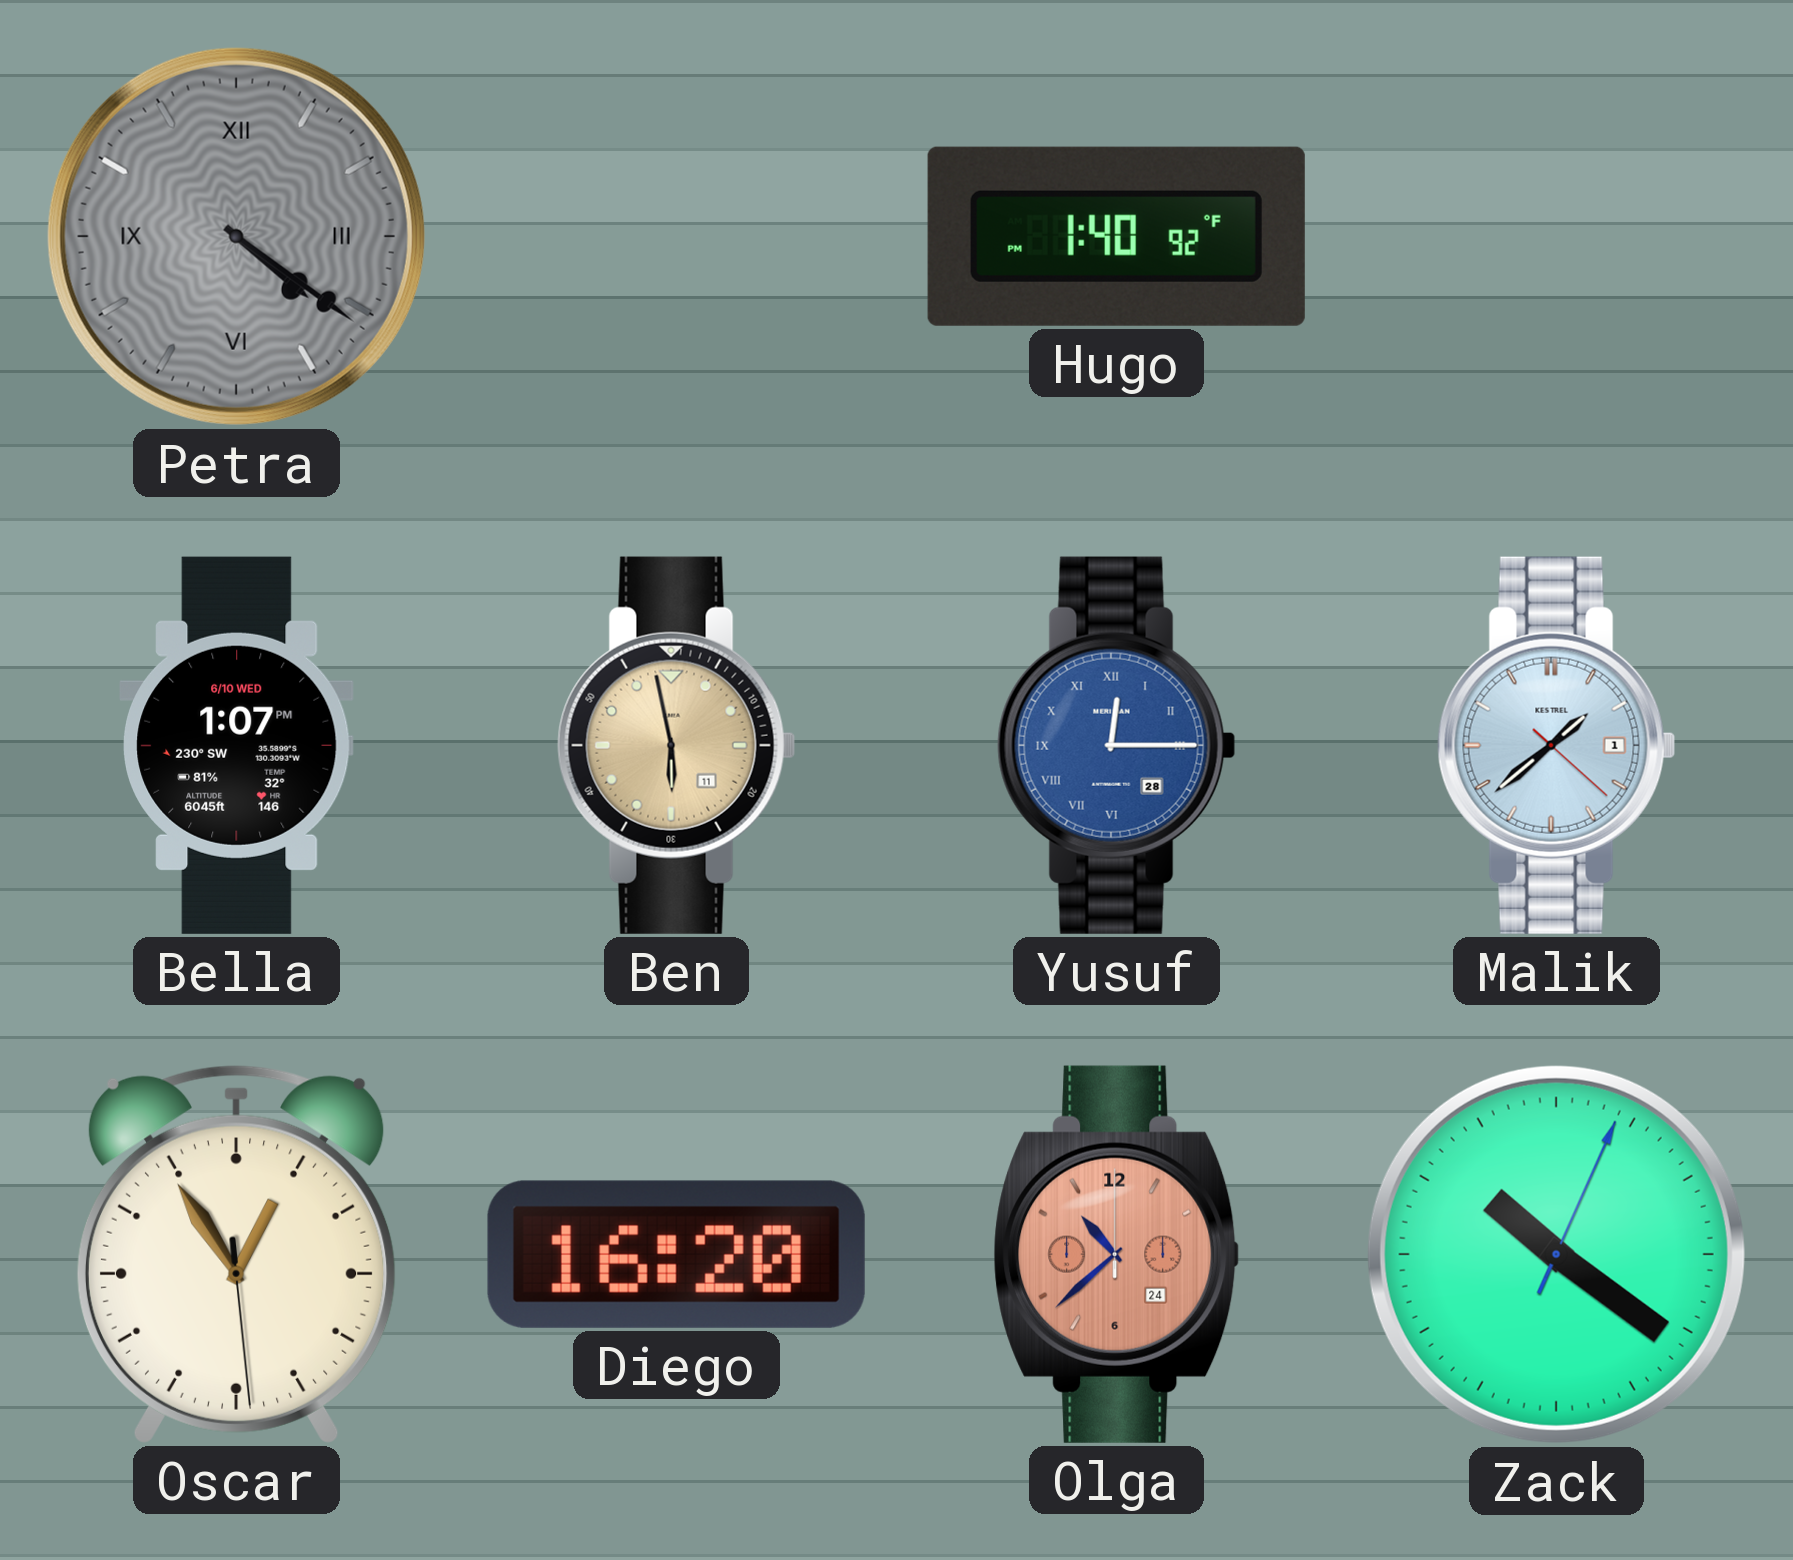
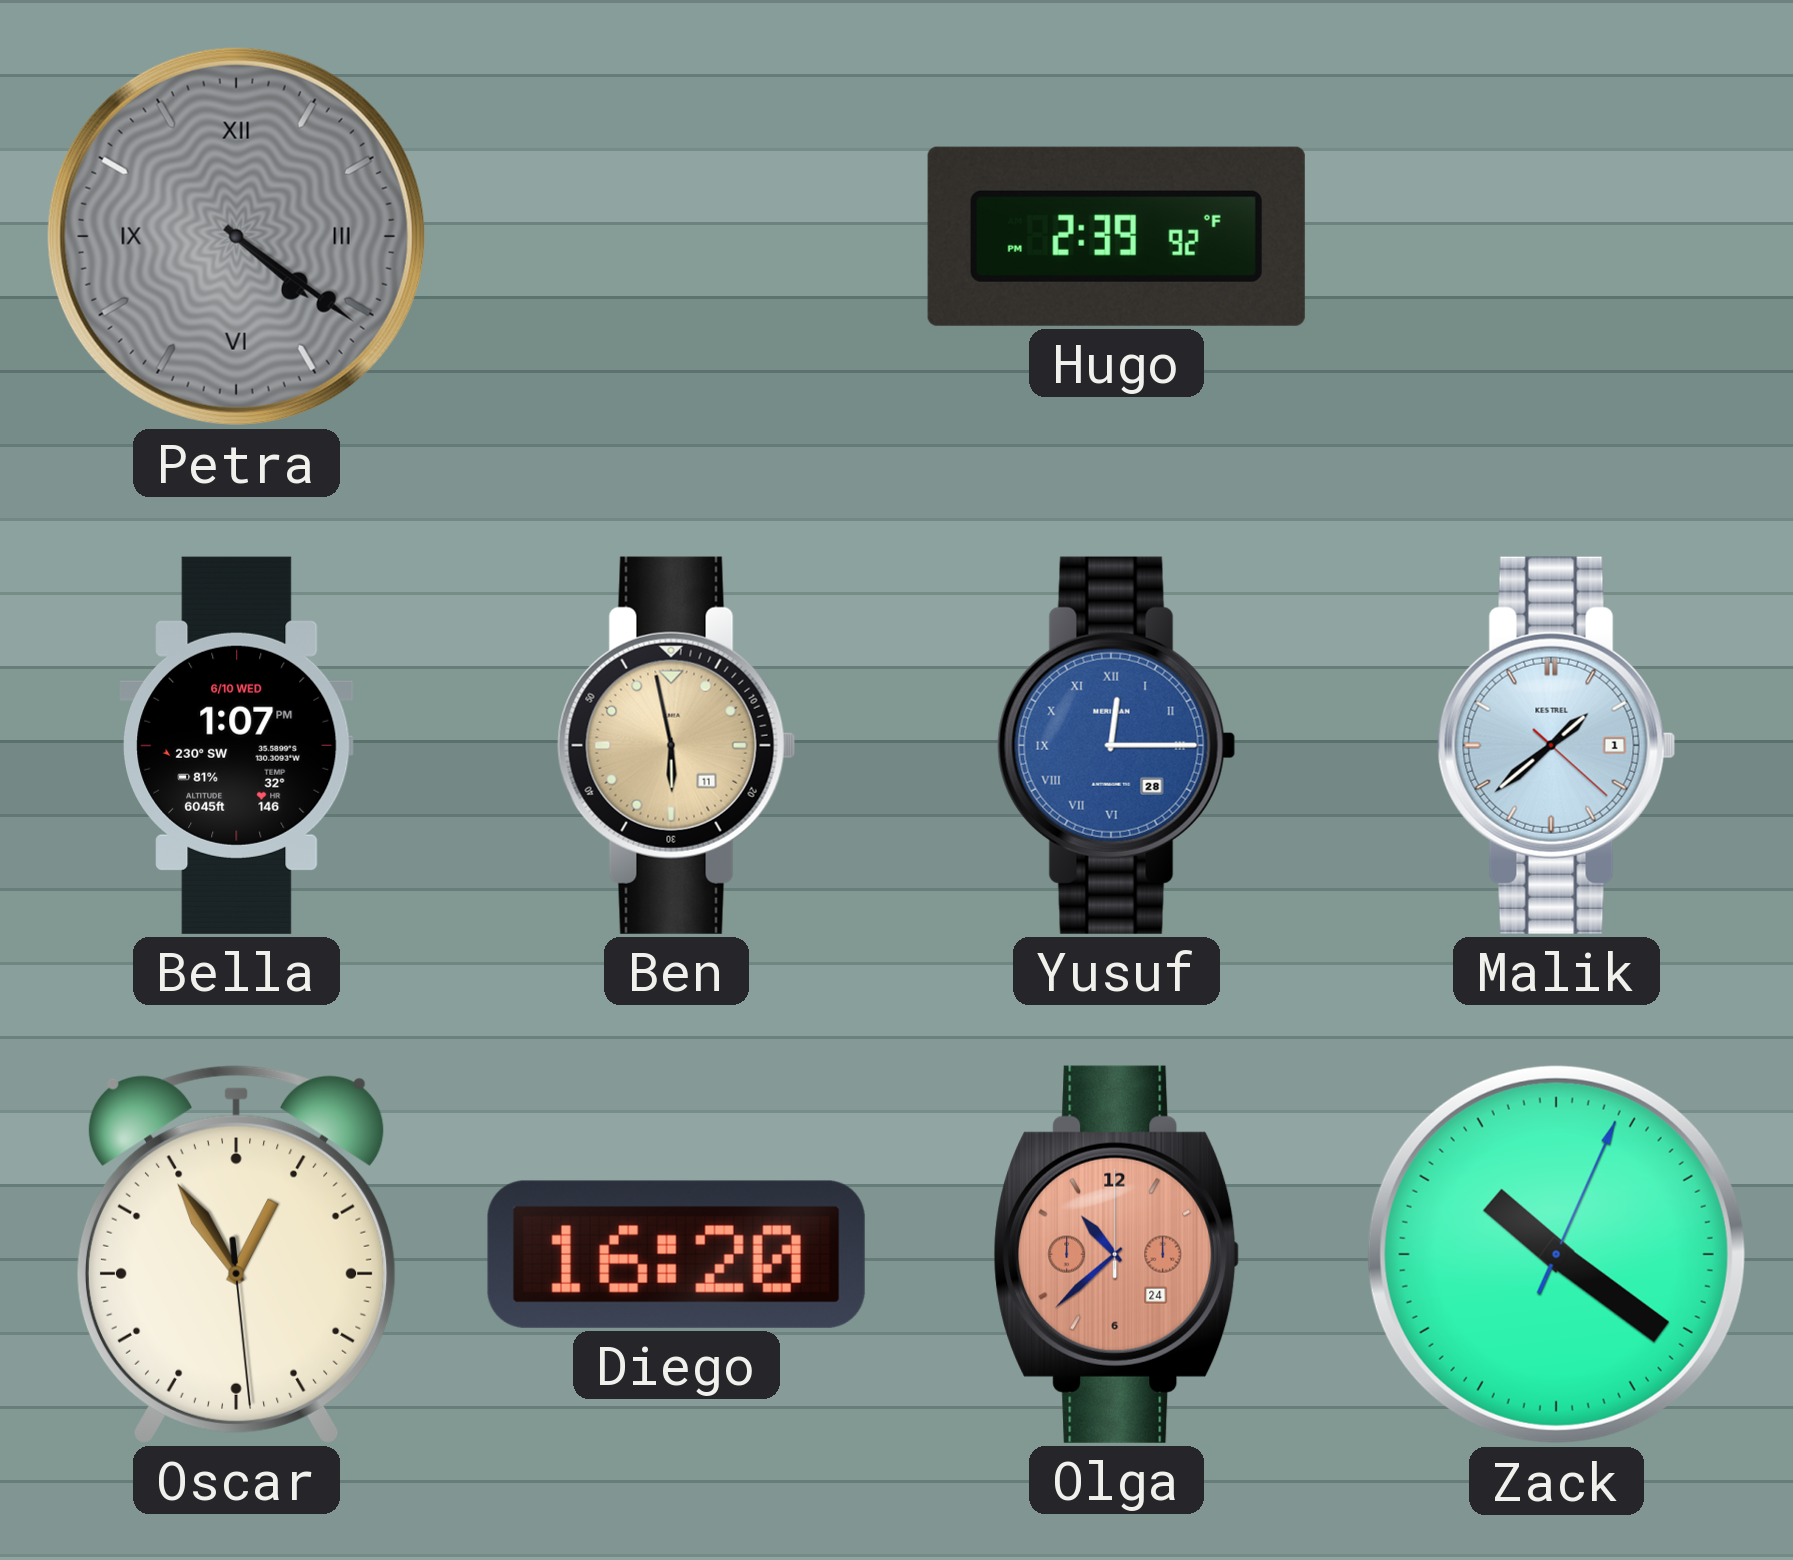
Hugo: 1:40 -> 2:39 (1116, 236)
